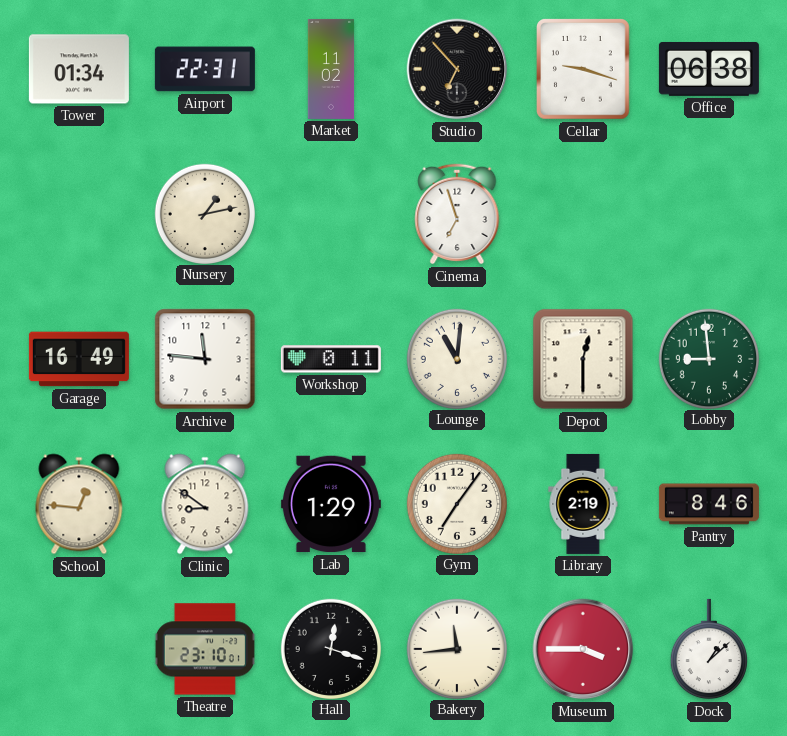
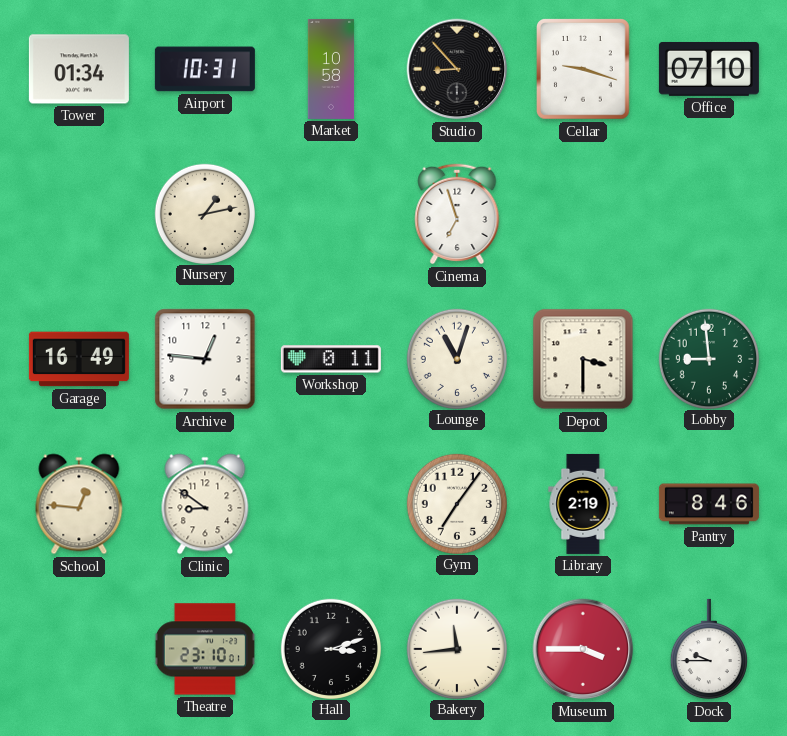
Airport: 22:31 -> 10:31 (205, 69)
Market: 11:02 -> 10:58 (331, 69)
Studio: 6:53 -> 8:53 (457, 69)
Office: 06:38 -> 07:10 (709, 69)
Archive: 11:46 -> 12:46 (205, 359)
Lounge: 11:01 -> 11:03 (456, 358)
Depot: 12:30 -> 3:30 (583, 359)
Lab: 1:29 -> none (331, 504)
Hall: 12:18 -> 3:12 (330, 648)
Dock: 1:08 -> 9:45 (709, 649)
